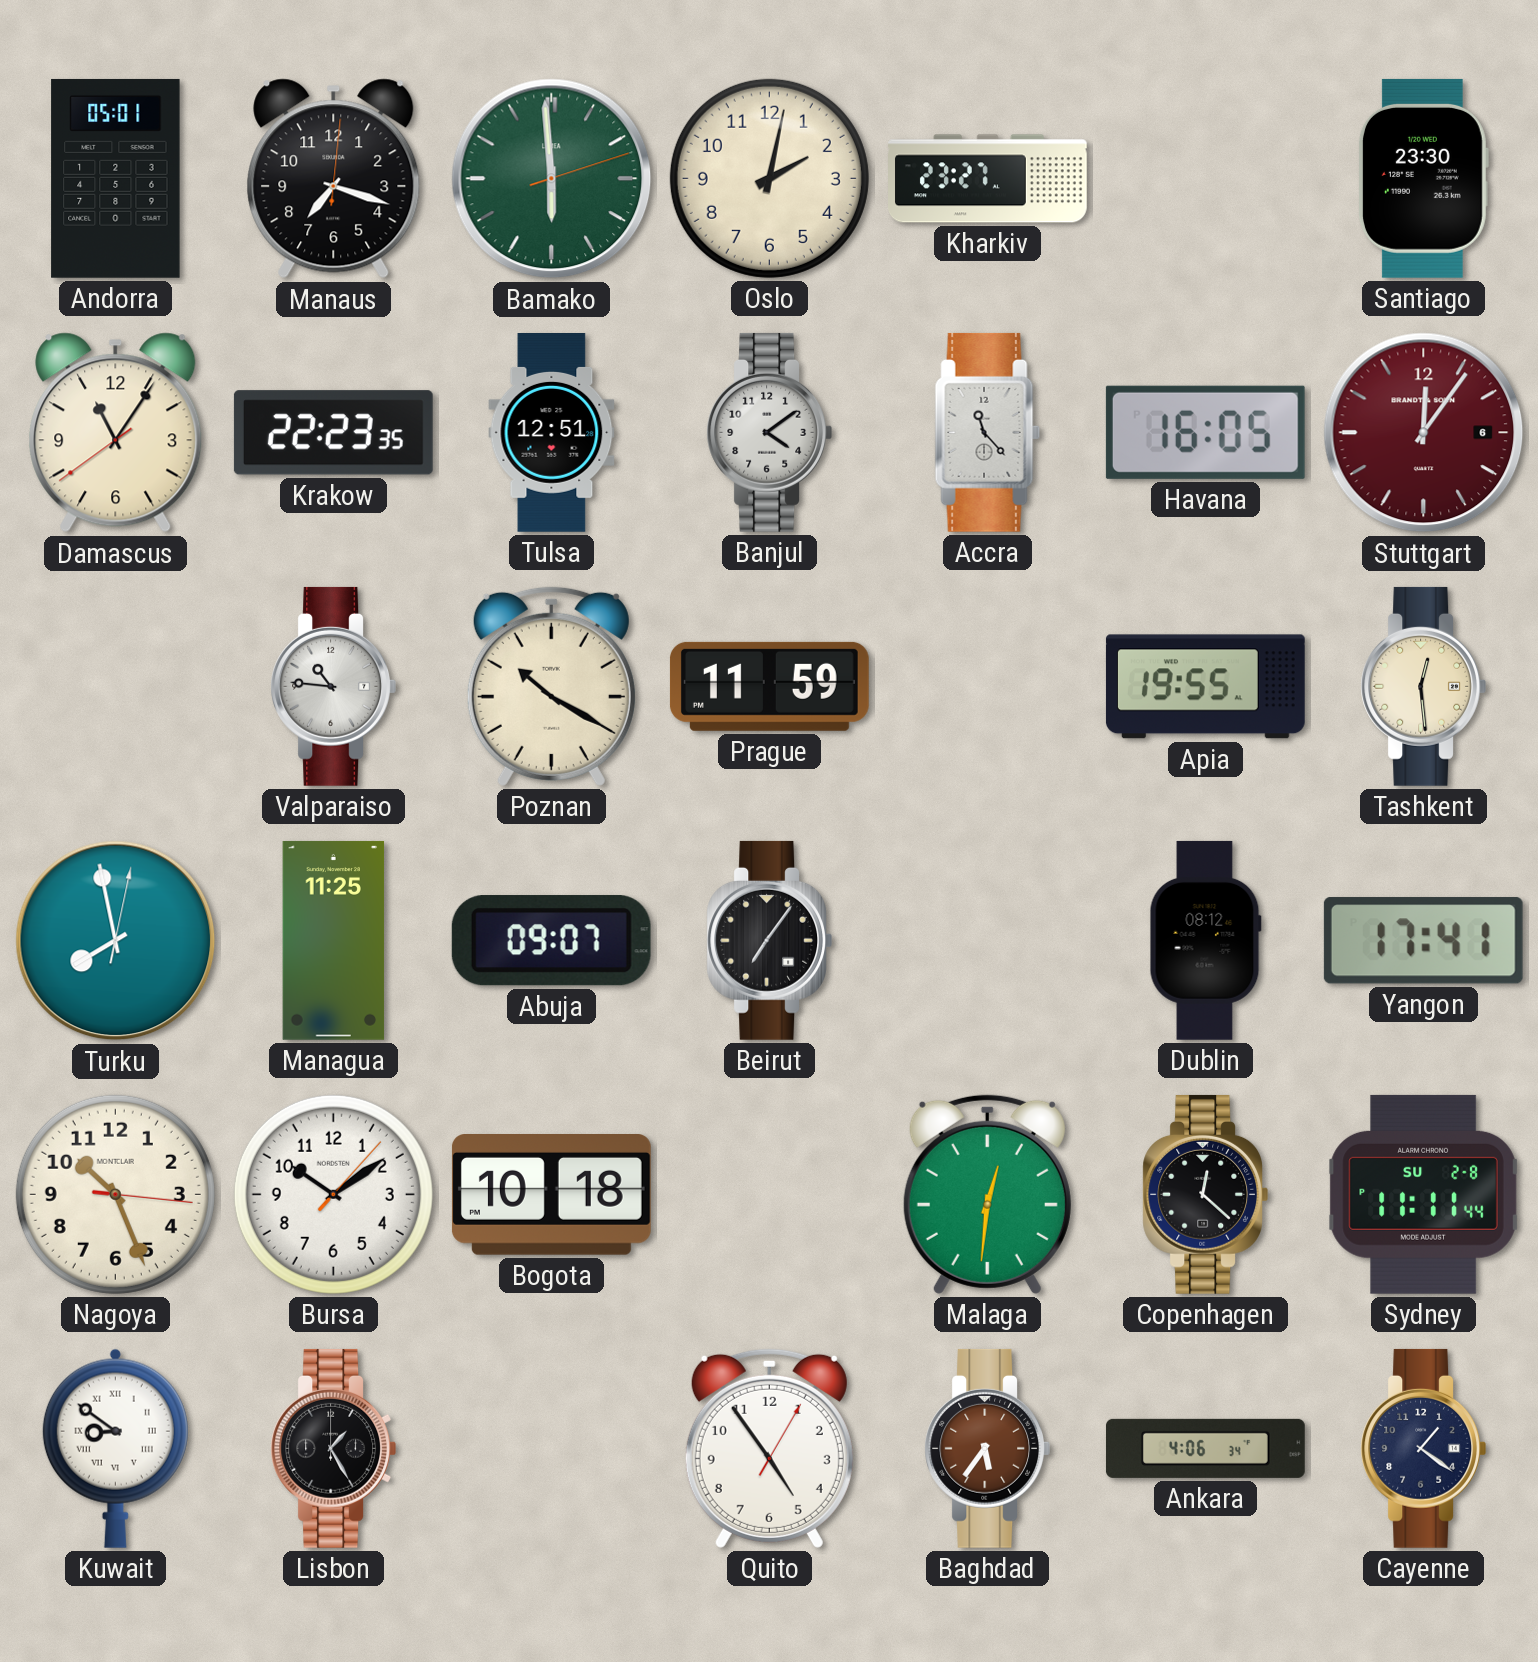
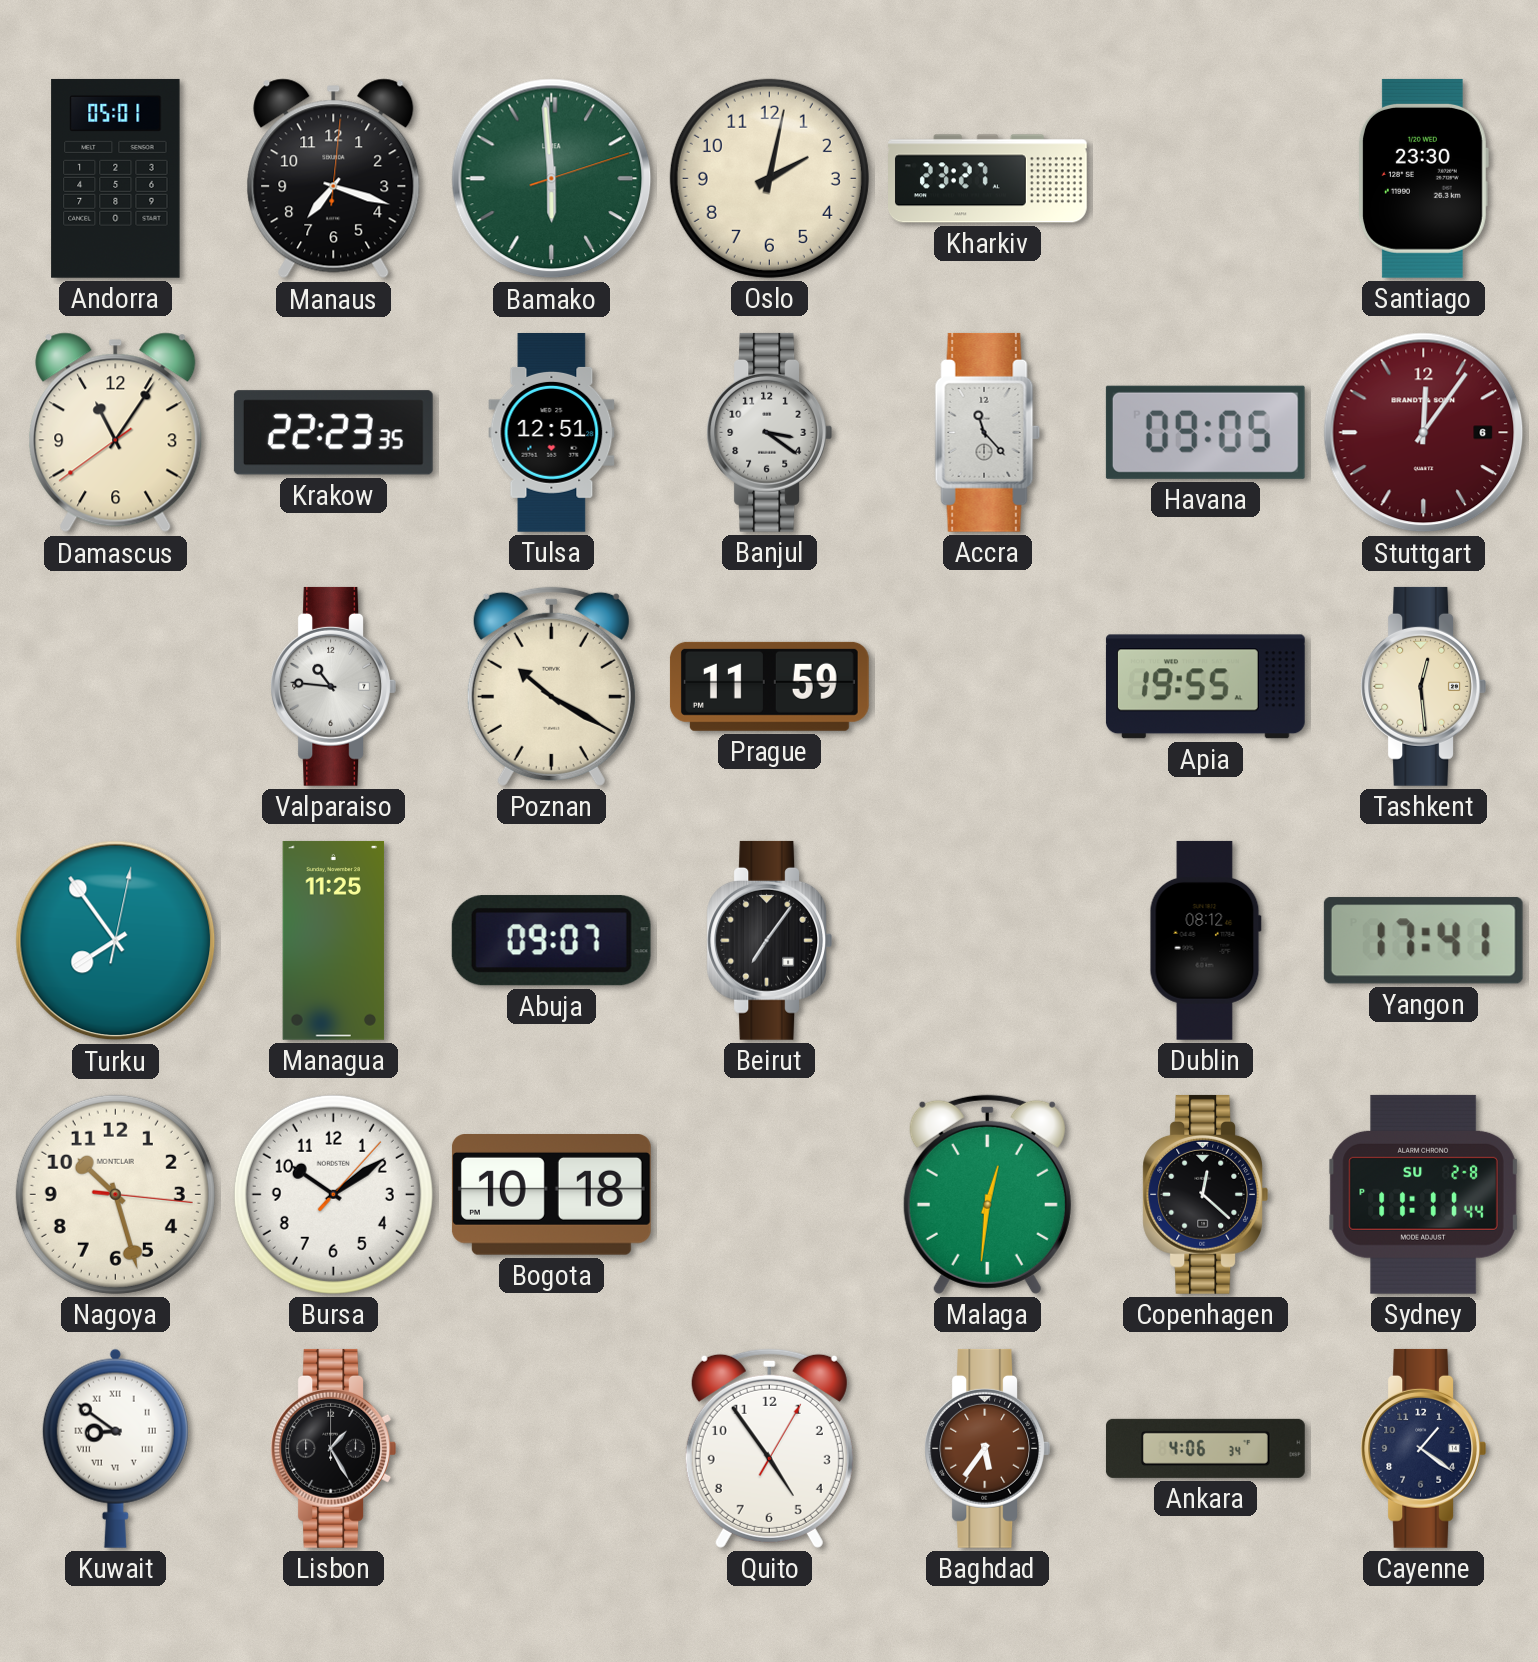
Banjul: 4:09 -> 3:21 (769, 432)
Havana: 16:05 -> 09:05 (1205, 432)
Turku: 7:58 -> 7:54 (116, 941)
Nagoya: 10:26 -> 10:27 (115, 1194)
